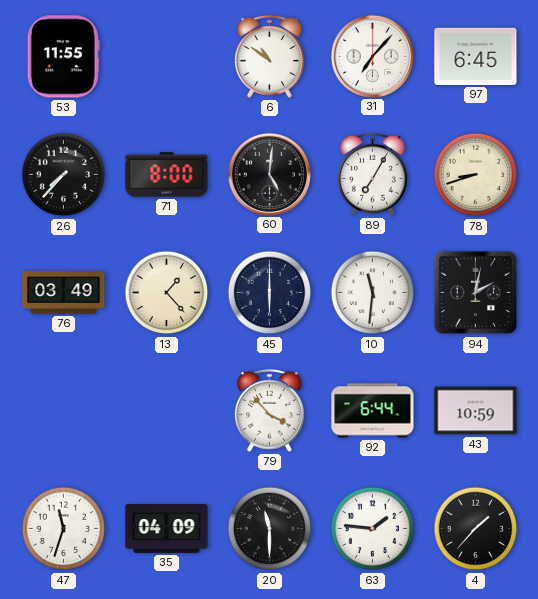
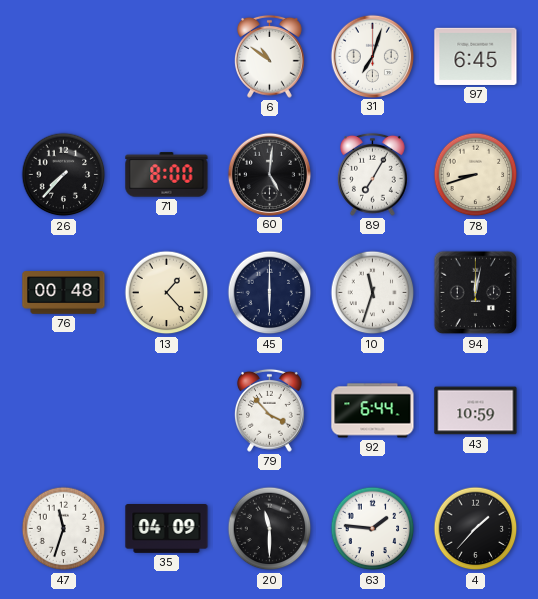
53: 11:55 -> none (63, 57)
31: 7:07 -> 7:03 (372, 56)
76: 03:49 -> 00:48 (64, 293)
10: 11:31 -> 11:33 (373, 293)
94: 2:02 -> 12:02 (476, 293)
